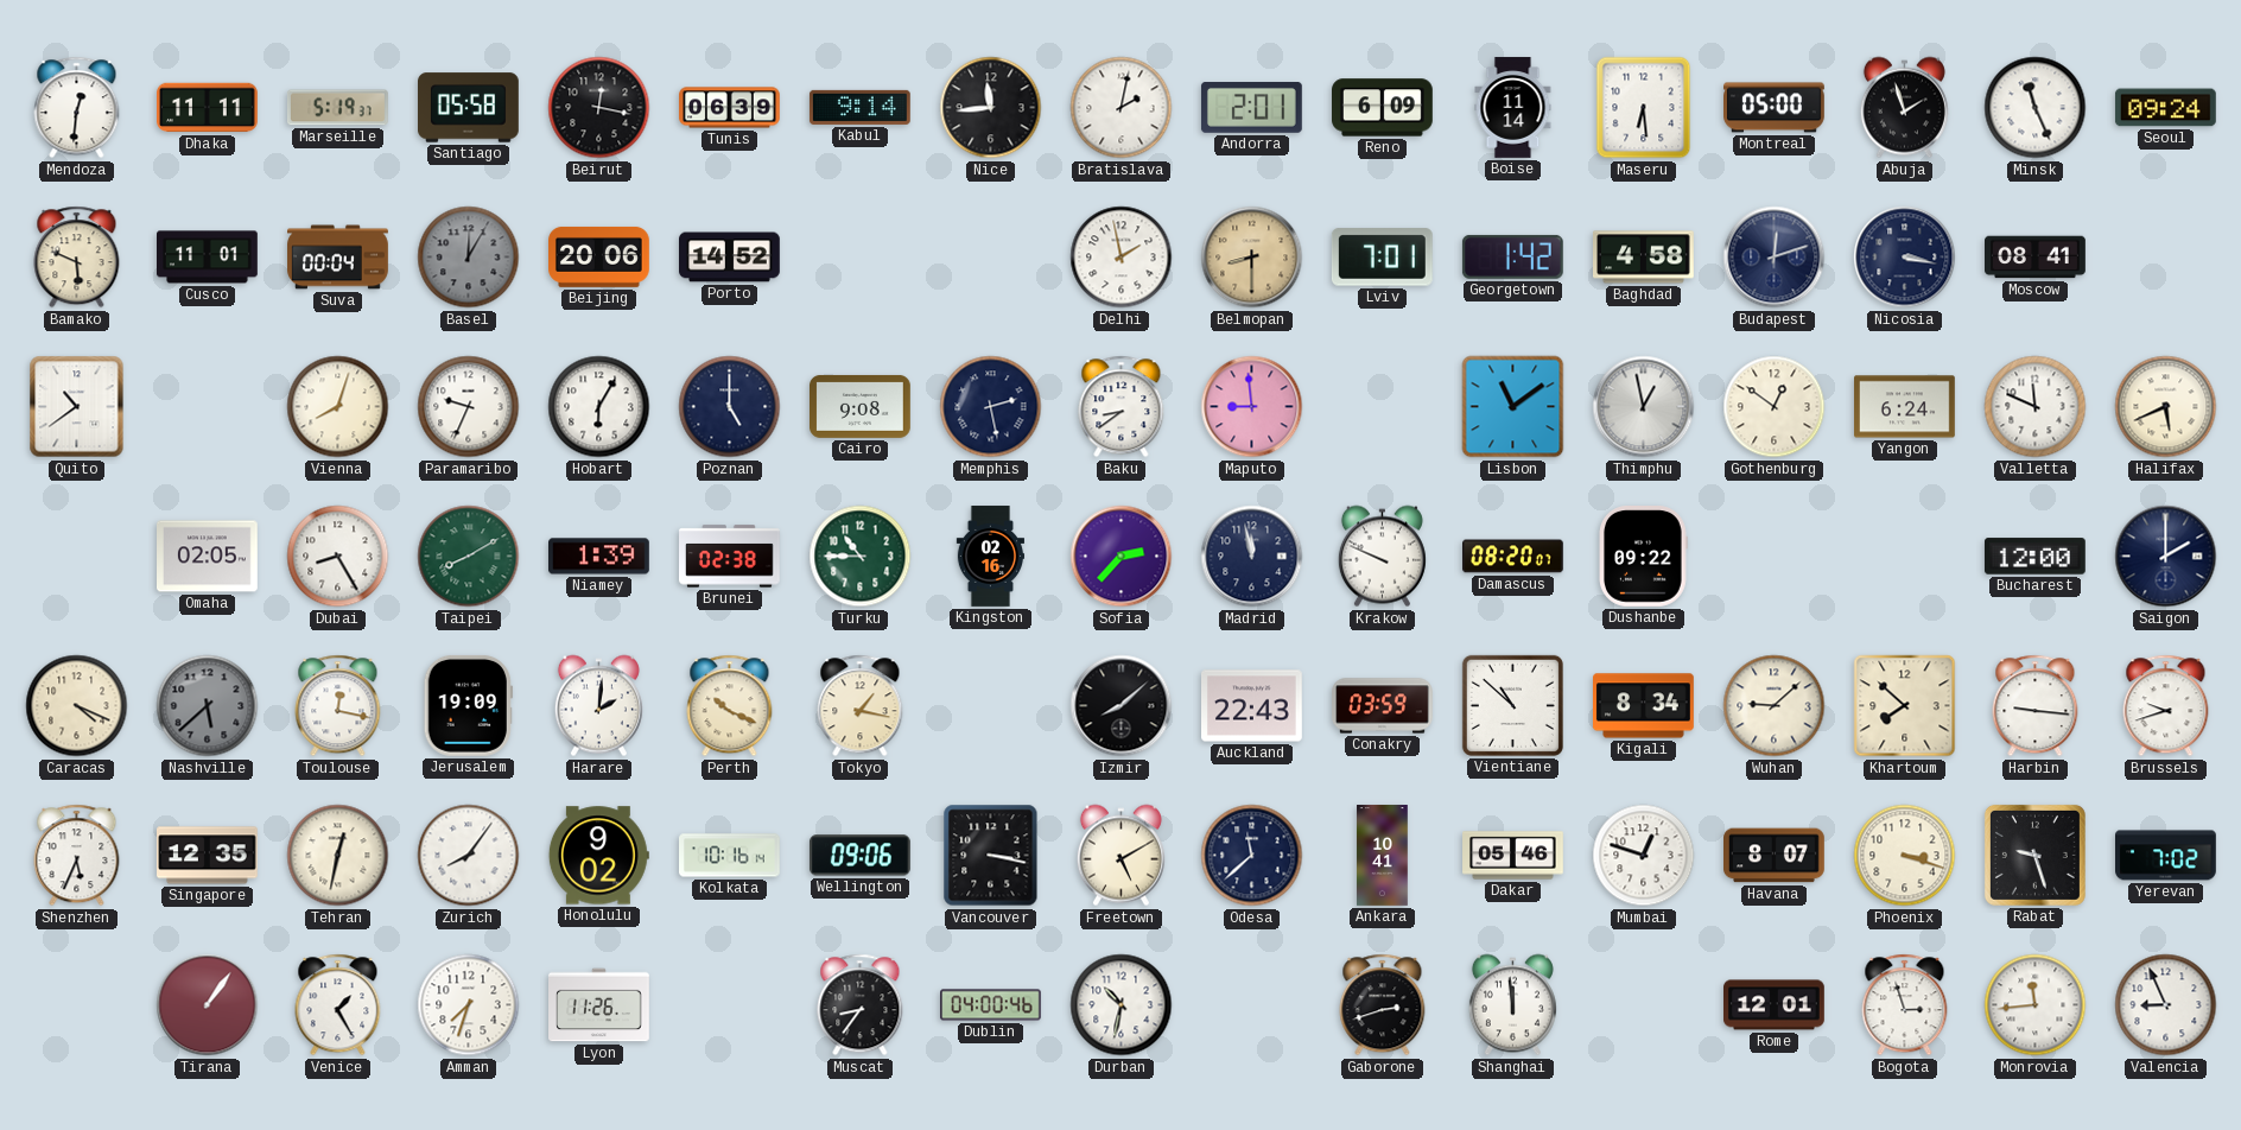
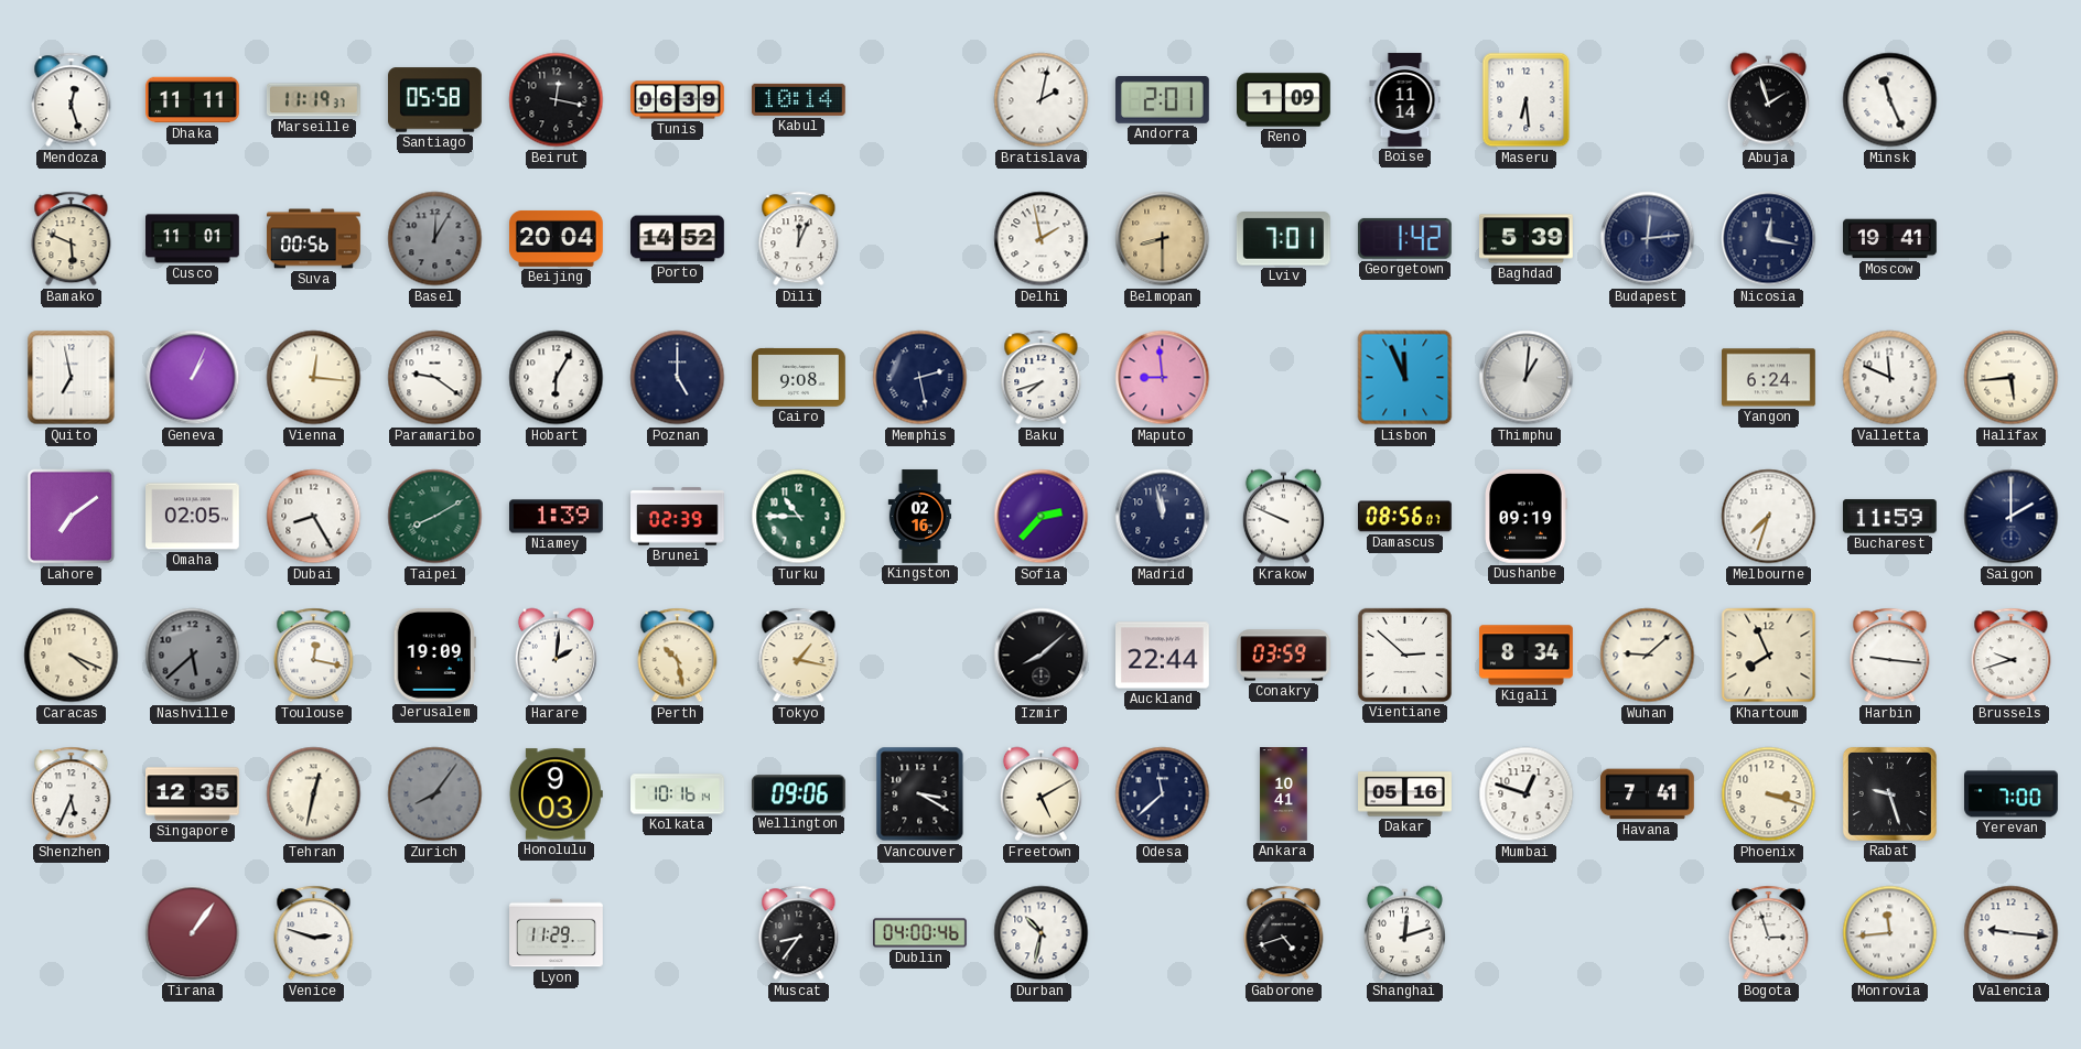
Mendoza: 12:31 -> 12:27 (72, 100)
Marseille: 5:19 -> 11:19 (313, 100)
Kabul: 9:14 -> 10:14 (798, 99)
Nice: 11:44 -> none (991, 108)
Reno: 6:09 -> 1:09 (1284, 100)
Montreal: 05:00 -> none (1775, 108)
Seoul: 09:24 -> none (2165, 108)
Suva: 00:04 -> 00:56 (314, 239)
Beijing: 20:06 -> 20:04 (557, 238)
Dili: none -> 12:04 (799, 239)
Baghdad: 4:58 -> 5:39 (1527, 239)
Budapest: 12:12 -> 12:14 (1648, 239)
Nicosia: 3:17 -> 12:17 (1769, 239)
Moscow: 08:41 -> 19:41 (1890, 239)
Quito: 10:39 -> 6:58 (72, 378)
Geneva: none -> 1:04 (193, 378)
Vienna: 8:03 -> 12:16 (314, 378)
Paramaribo: 9:34 -> 9:21 (435, 378)
Baku: 8:39 -> 7:42 (1042, 378)
Lisbon: 11:09 -> 11:56 (1405, 378)
Thimphu: 12:58 -> 1:01 (1527, 378)
Gothenburg: 12:51 -> none (1775, 407)
Halifax: 5:41 -> 5:44 (2012, 378)
Lahore: none -> 7:09 (72, 517)
Brunei: 02:38 -> 02:39 (678, 517)
Damascus: 08:20 -> 08:56 (1405, 517)
Dushanbe: 09:22 -> 09:19 (1527, 517)
Melbourne: none -> 7:33 (1769, 517)
Bucharest: 12:00 -> 11:59 (1889, 517)
Perth: 10:19 -> 10:28 (678, 656)
Auckland: 22:43 -> 22:44 (1163, 656)
Vientiane: 10:52 -> 2:52 (1404, 655)
Khartoum: 7:52 -> 7:56 (1769, 656)
Zurich dial: white -> grey (435, 794)
Honolulu: 9:02 -> 9:03 (556, 794)
Vancouver: 3:17 -> 3:20 (920, 794)
Dakar: 05:46 -> 05:16 (1405, 794)
Havana: 8:07 -> 7:41 (1648, 794)
Yerevan: 7:02 -> 7:00 (2012, 794)
Venice: 1:25 -> 2:48 (314, 933)
Amman: 7:33 -> none (469, 1005)
Lyon: 11:26 -> 11:29 (557, 933)
Gaborone: 2:42 -> 4:42 (1284, 933)
Shanghai: 11:59 -> 12:12 (1404, 933)
Rome: 12:01 -> none (1775, 1005)
Valencia: 8:56 -> 9:16 (2012, 933)
